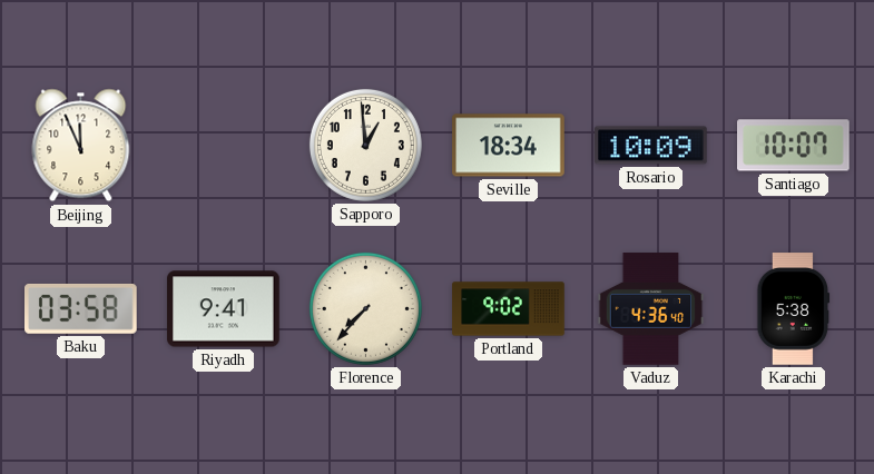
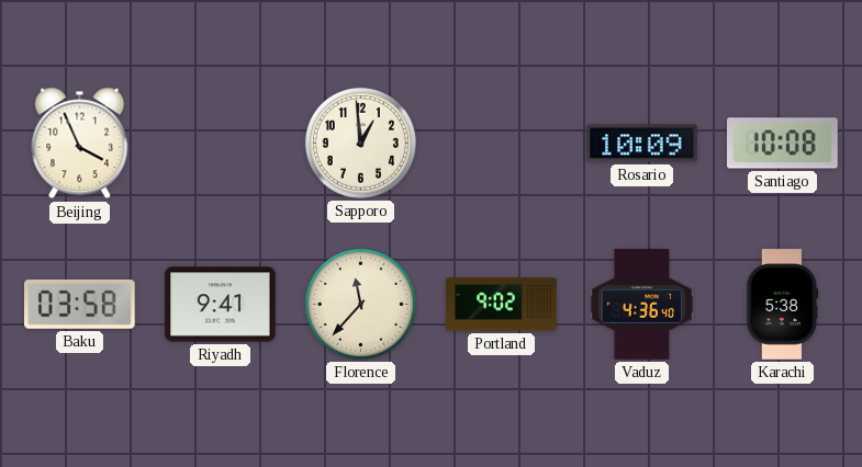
Beijing: 11:56 -> 3:56 (80, 144)
Seville: 18:34 -> none (509, 146)
Santiago: 10:07 -> 10:08 (783, 144)
Florence: 7:37 -> 11:37 (360, 304)
